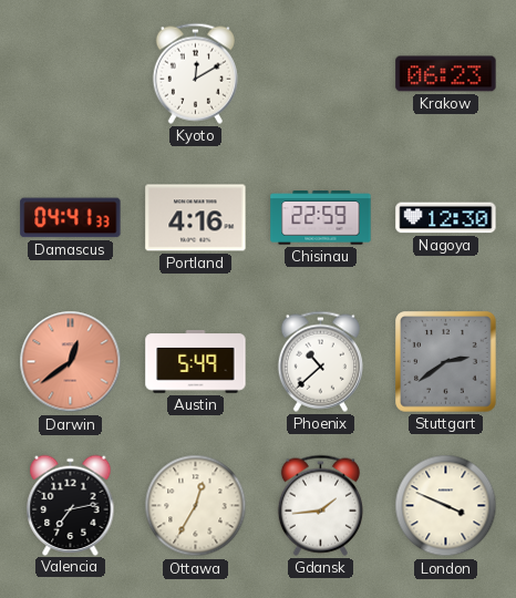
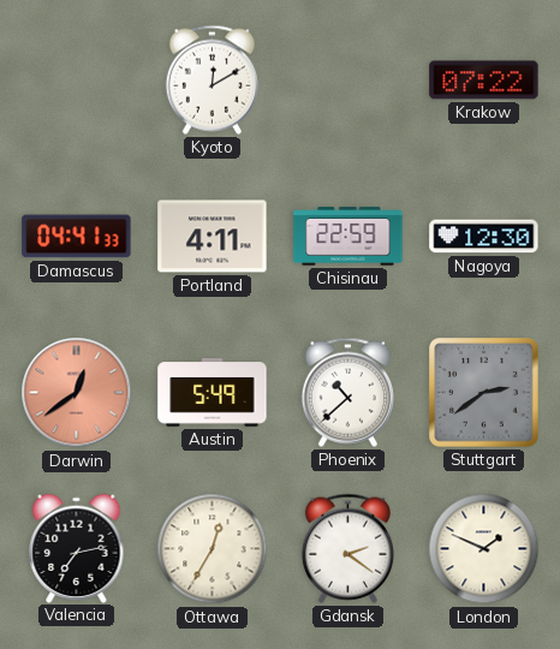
Krakow: 06:23 -> 07:22 (484, 81)
Portland: 4:16 -> 4:11 (213, 237)
Gdansk: 1:44 -> 2:21 (347, 548)
London: 3:49 -> 1:49 (484, 549)
